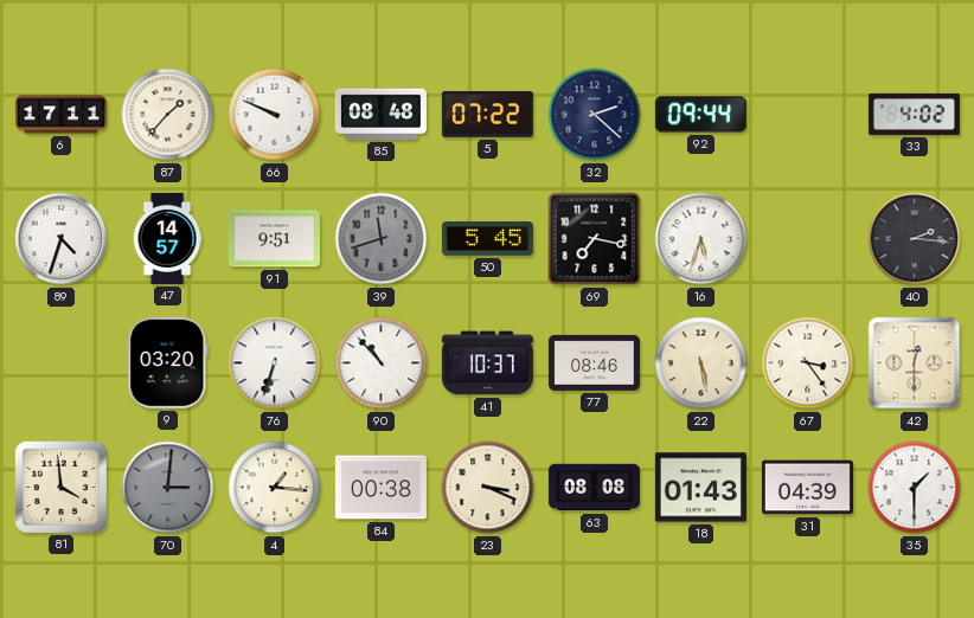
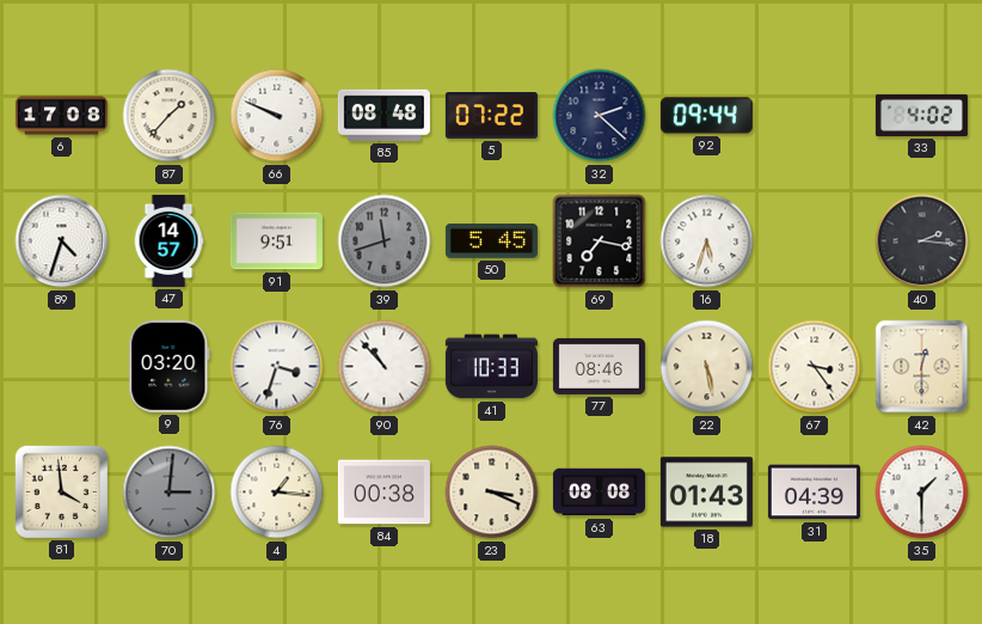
6: 17:11 -> 17:08 (61, 116)
76: 6:33 -> 3:33 (277, 367)
41: 10:37 -> 10:33 (491, 367)
